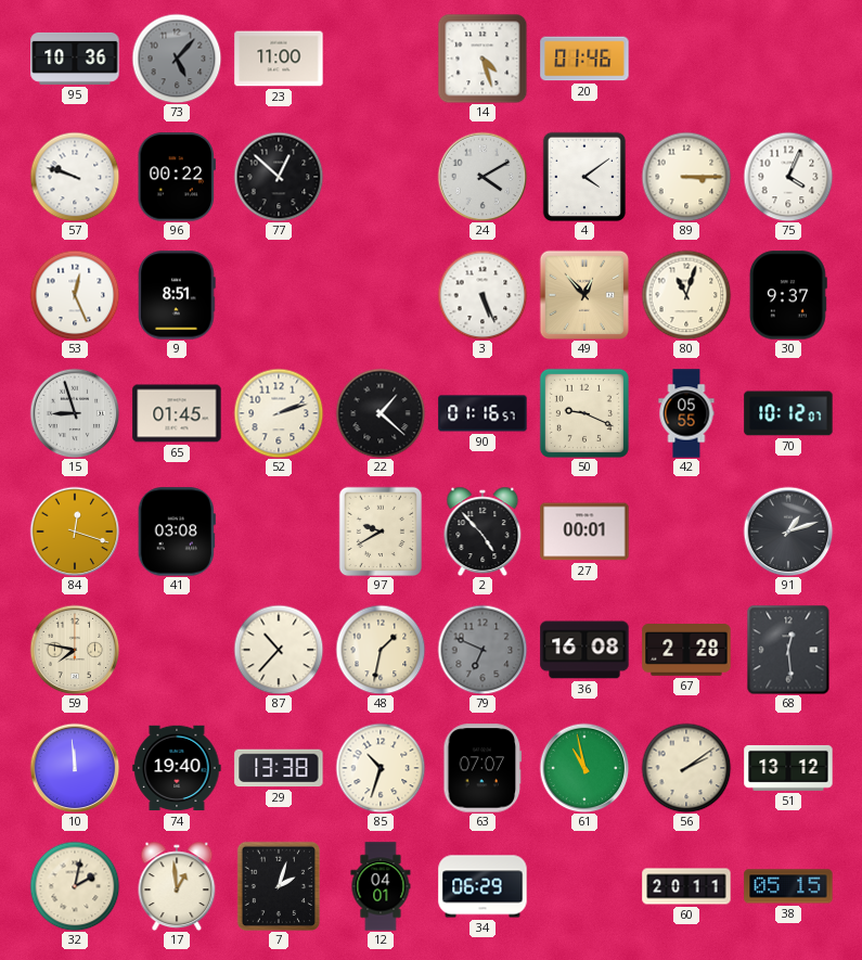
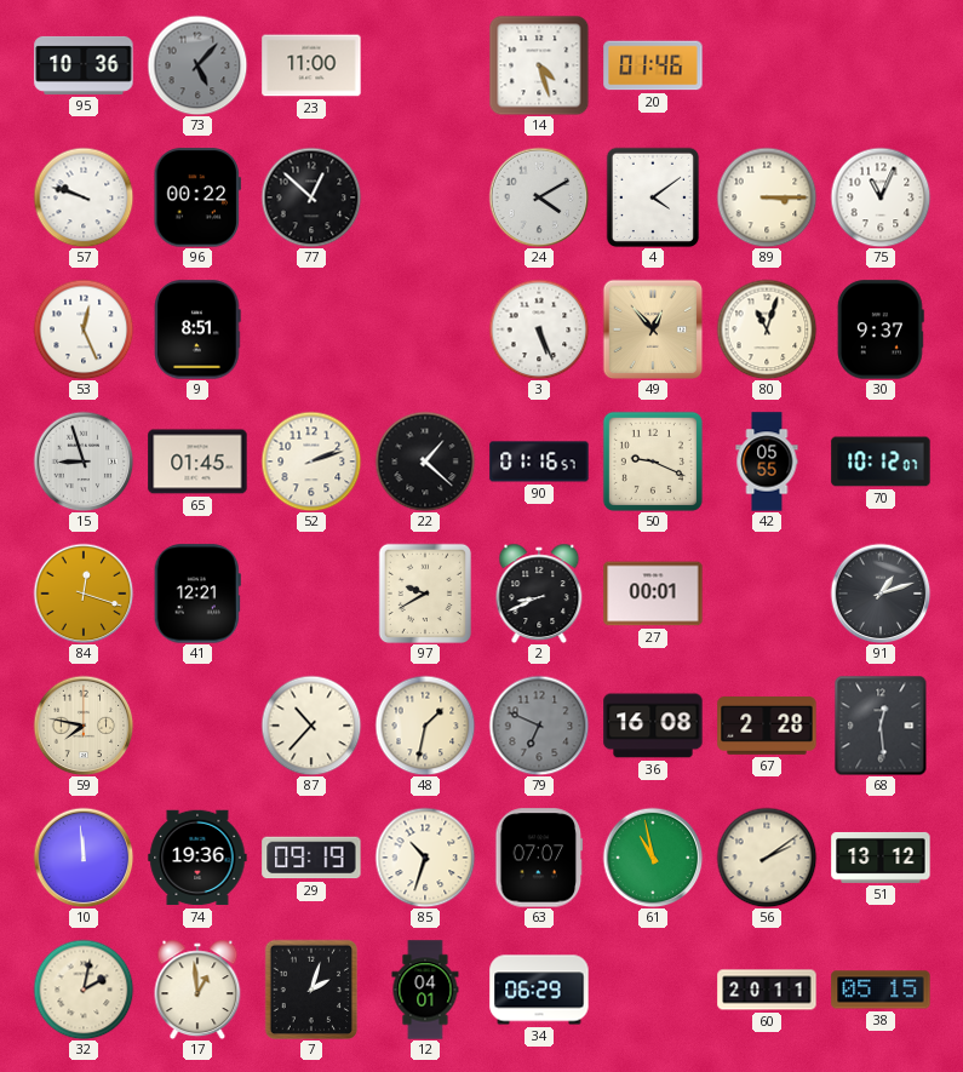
75: 4:04 -> 11:04 (881, 197)
41: 03:08 -> 12:21 (197, 594)
2: 4:53 -> 8:41 (539, 594)
74: 19:40 -> 19:36 (197, 858)
29: 13:38 -> 09:19 (311, 858)
